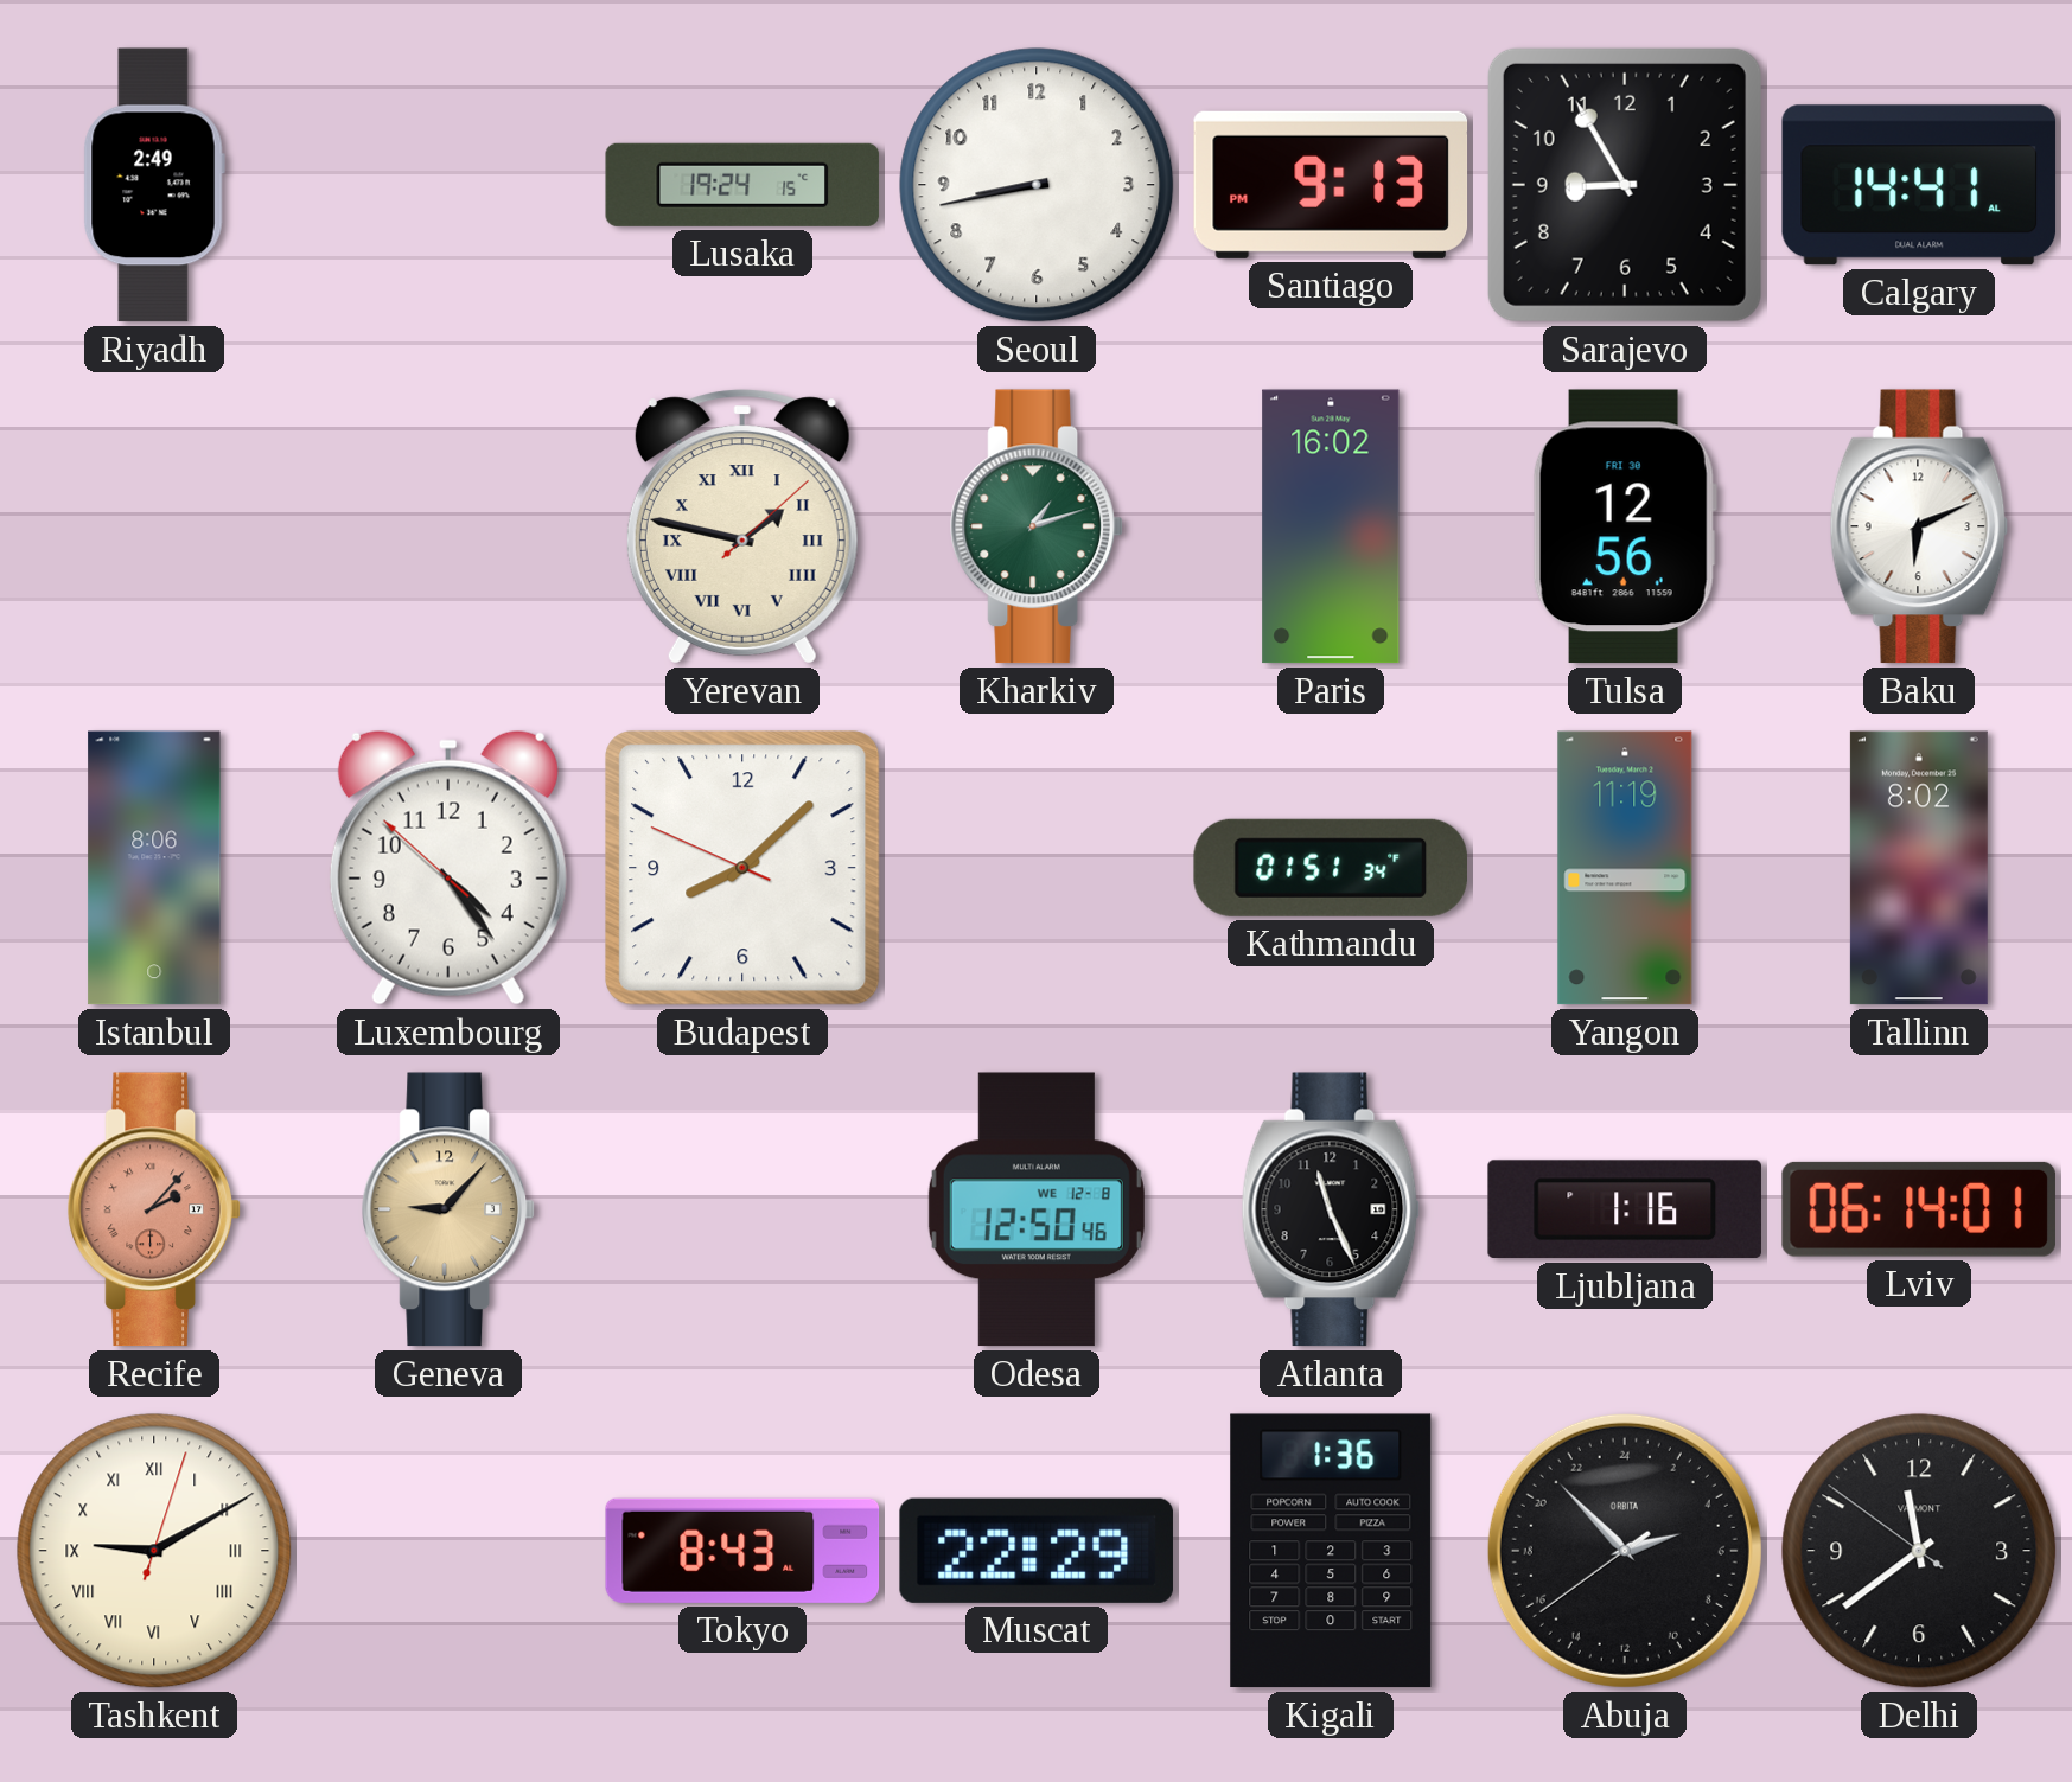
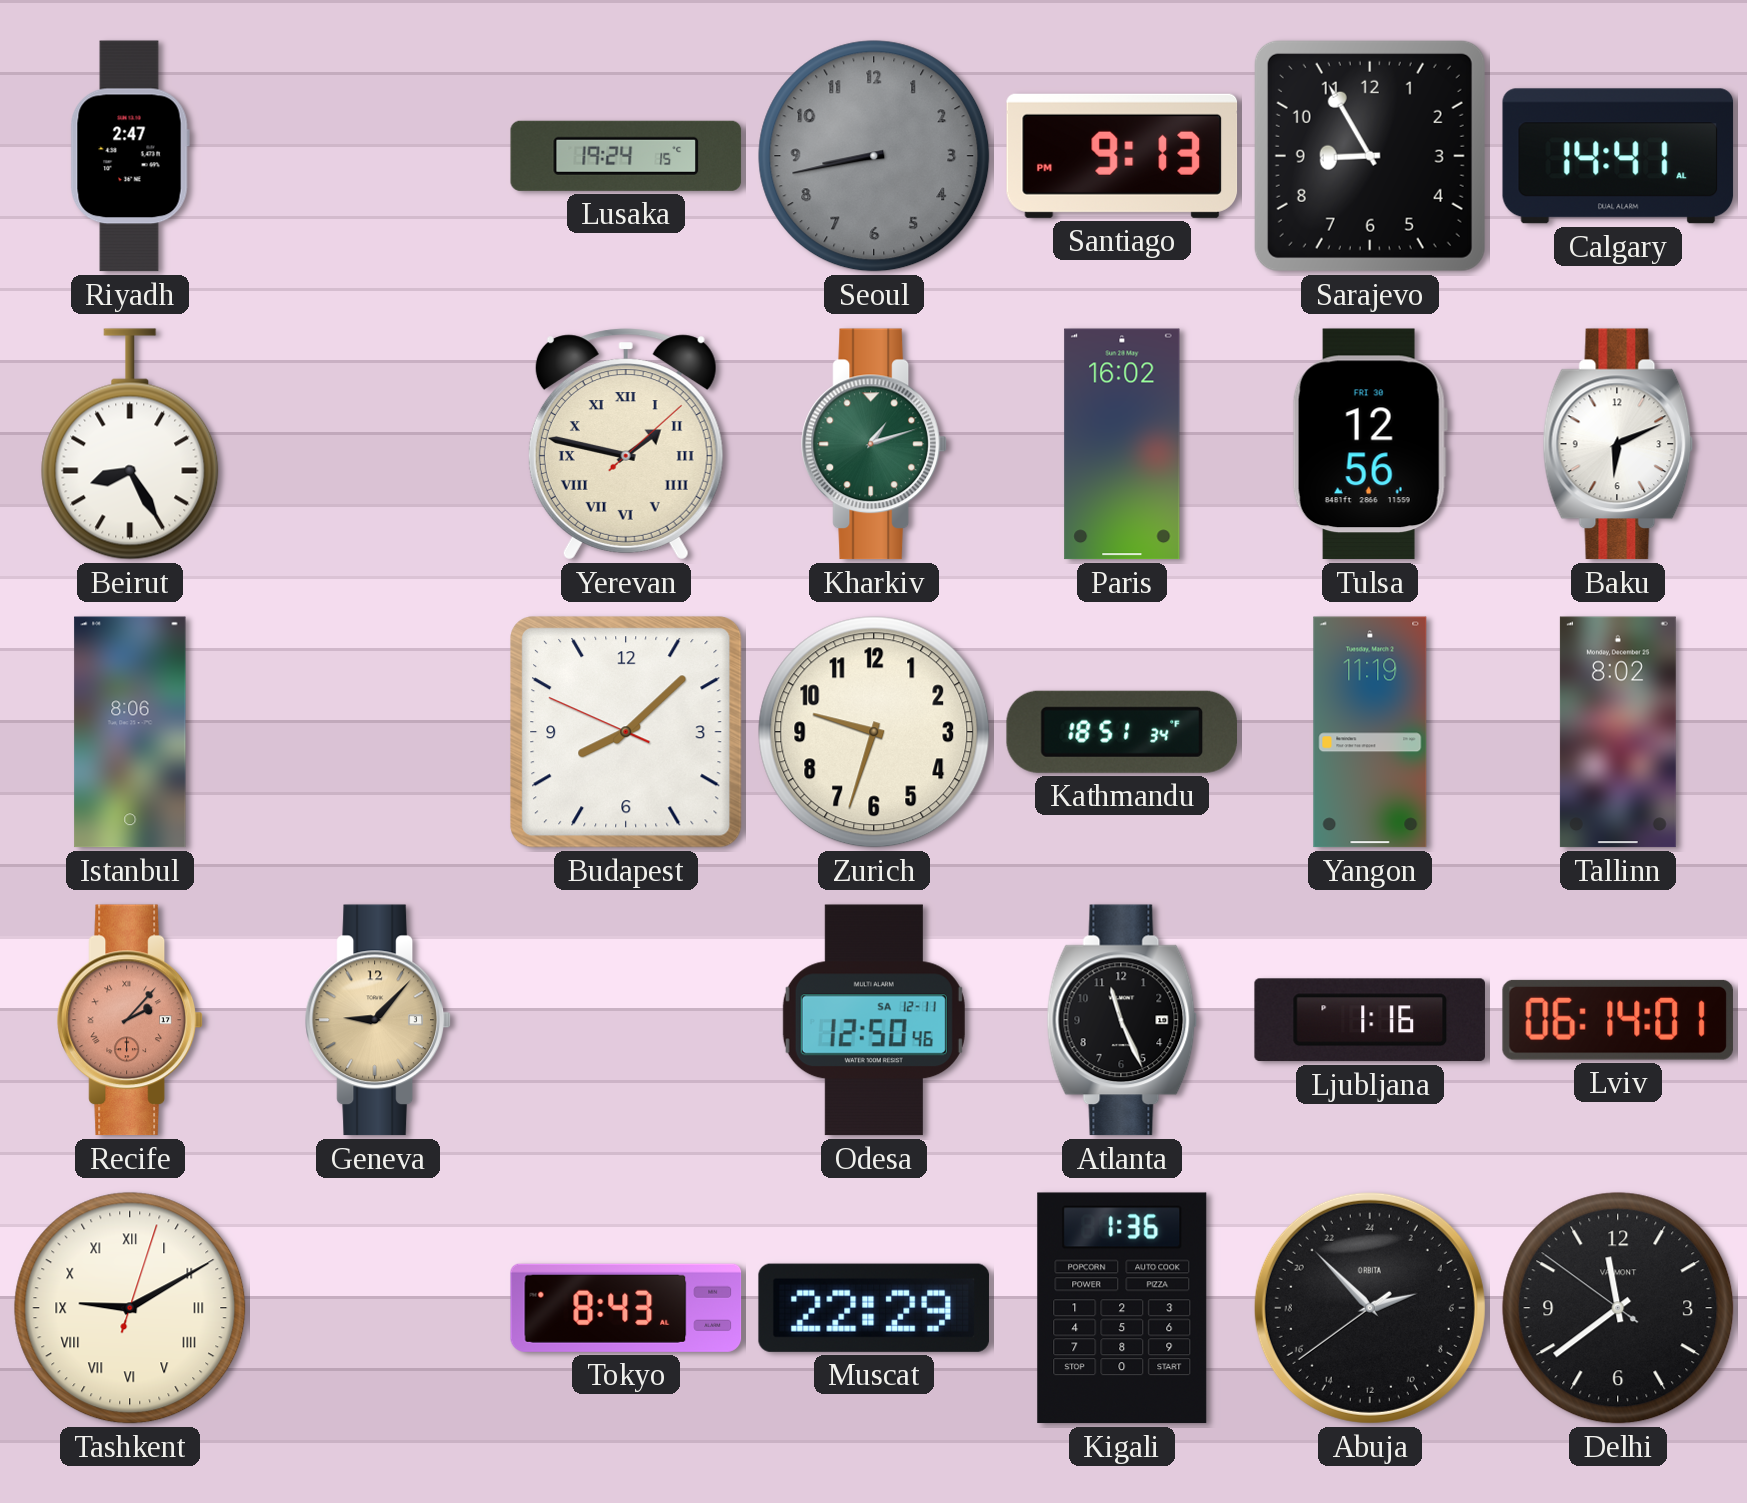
Riyadh: 2:49 -> 2:47 (130, 156)
Seoul dial: white -> grey (874, 156)
Beirut: none -> 8:25 (130, 444)
Luxembourg: 4:23 -> none (448, 868)
Zurich: none -> 9:33 (874, 732)
Kathmandu: 01:51 -> 18:51 (1121, 732)
Odesa date: WE 12-8 -> SA 12-11 (874, 1020)
